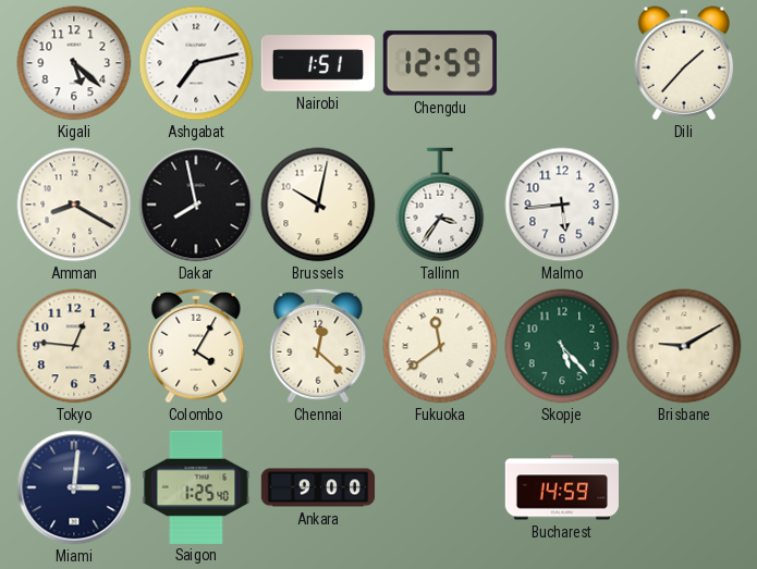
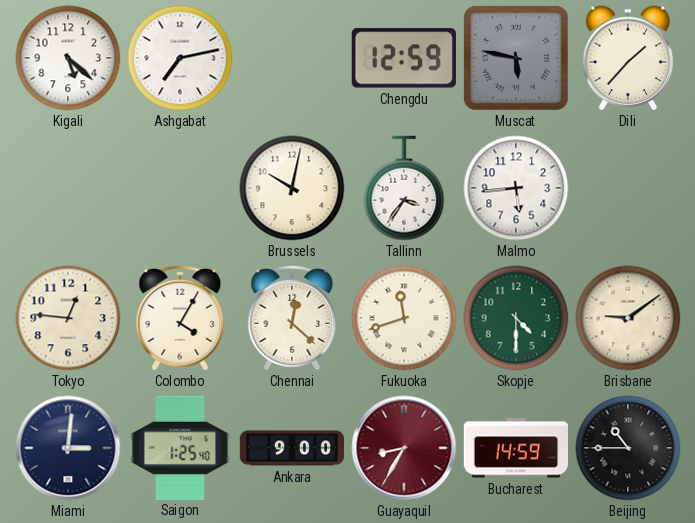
Nairobi: 1:51 -> none (318, 63)
Muscat: none -> 5:47 (516, 58)
Amman: 8:20 -> none (74, 205)
Dakar: 7:58 -> none (196, 205)
Fukuoka: 11:39 -> 11:42 (404, 318)
Skopje: 5:23 -> 4:30 (516, 318)
Brisbane: 9:10 -> 9:09 (628, 318)
Guayaquil: none -> 8:35 (404, 448)
Beijing: none -> 10:45 (628, 448)
